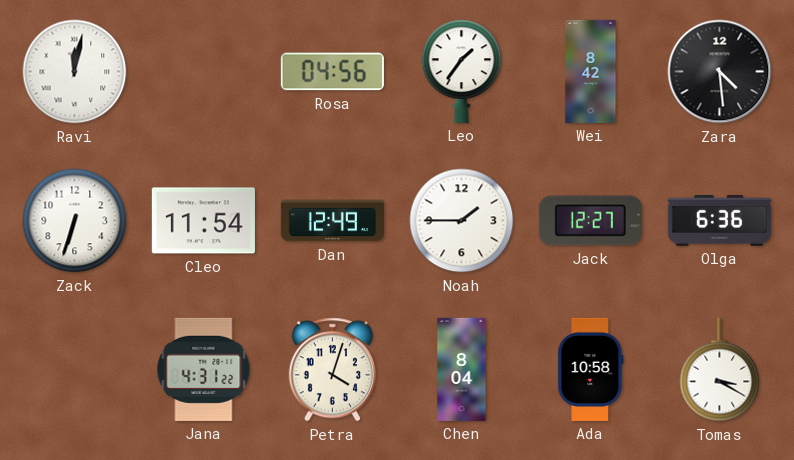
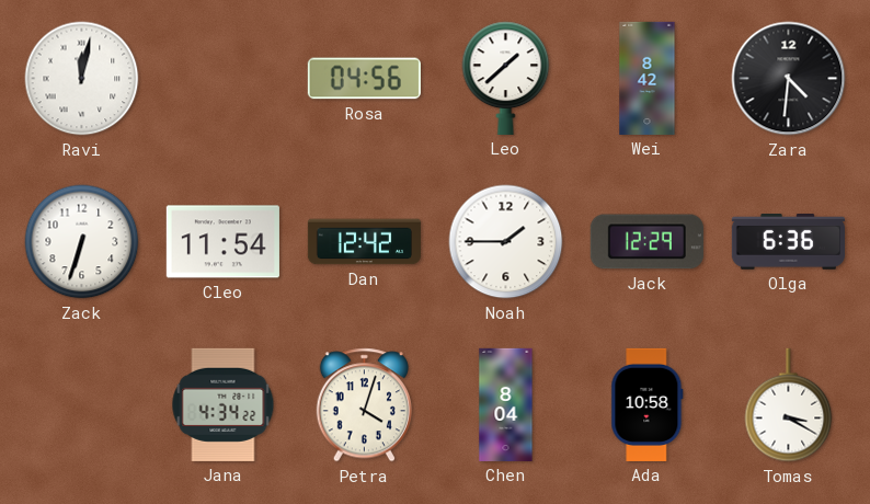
Leo: 1:36 -> 1:38 (506, 78)
Zara: 4:29 -> 4:31 (789, 79)
Dan: 12:49 -> 12:42 (364, 242)
Jack: 12:27 -> 12:29 (646, 242)
Jana: 4:31 -> 4:34 (224, 404)
